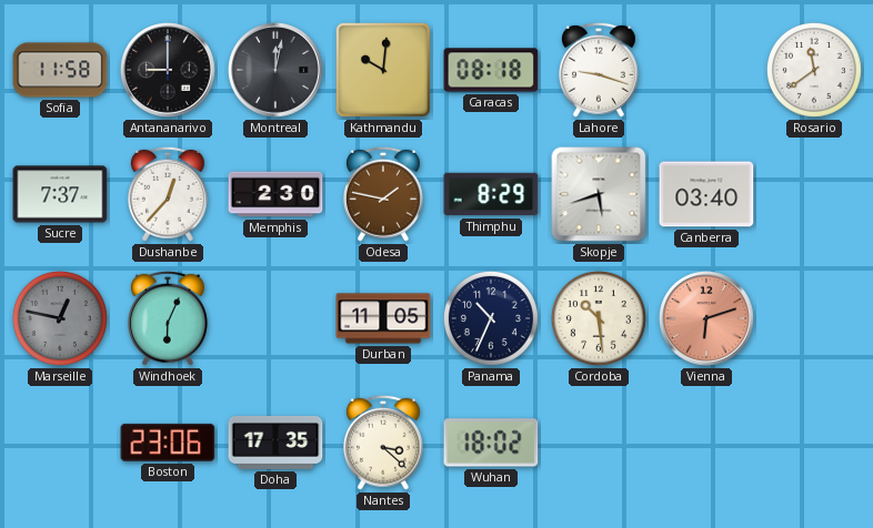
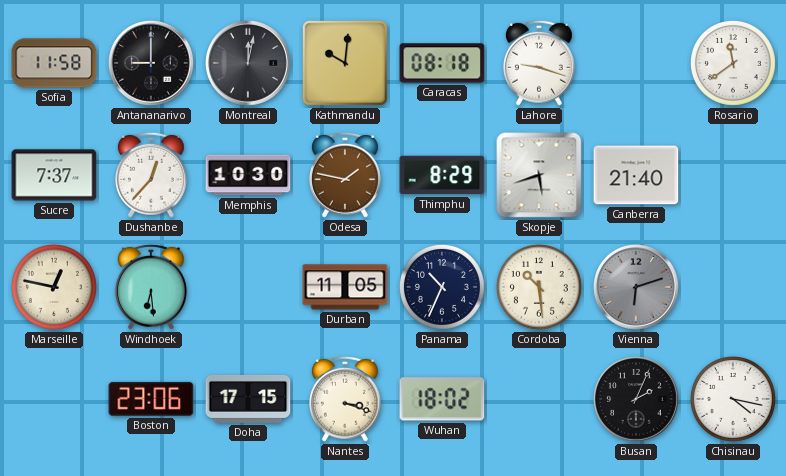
Memphis: 2:30 -> 10:30 (248, 175)
Canberra: 03:40 -> 21:40 (636, 175)
Marseille dial: grey -> cream (54, 287)
Windhoek: 6:04 -> 6:29 (151, 287)
Vienna dial: salmon -> grey (637, 288)
Doha: 17:35 -> 17:15 (248, 399)
Nantes: 3:22 -> 3:18 (345, 399)
Busan: none -> 2:04 (637, 400)
Chisinau: none -> 4:17 (733, 399)
